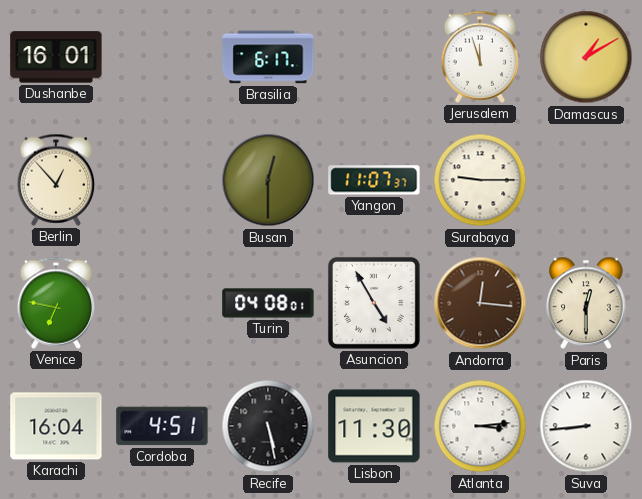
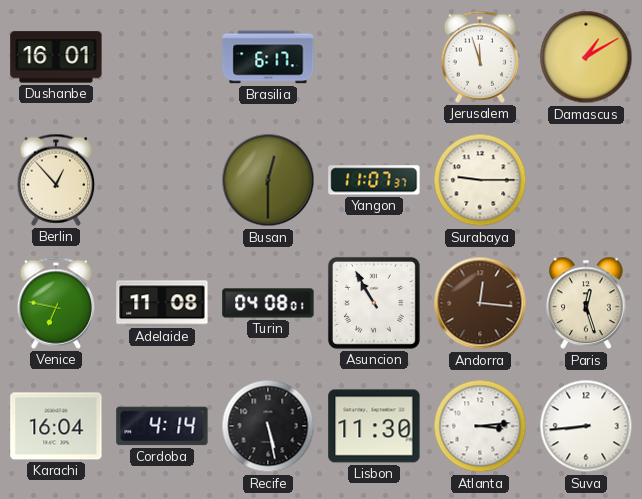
Adelaide: none -> 11:08 (162, 303)
Asuncion: 4:55 -> 10:55 (374, 303)
Paris: 12:30 -> 12:27 (586, 303)
Cordoba: 4:51 -> 4:14 (162, 426)
